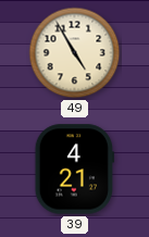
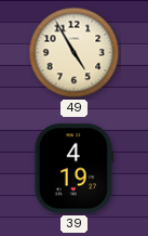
39: 4:21 -> 4:19 (73, 169)
